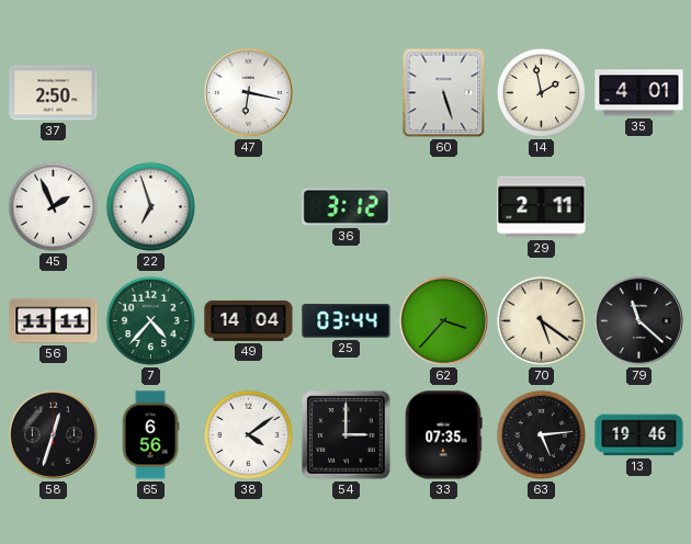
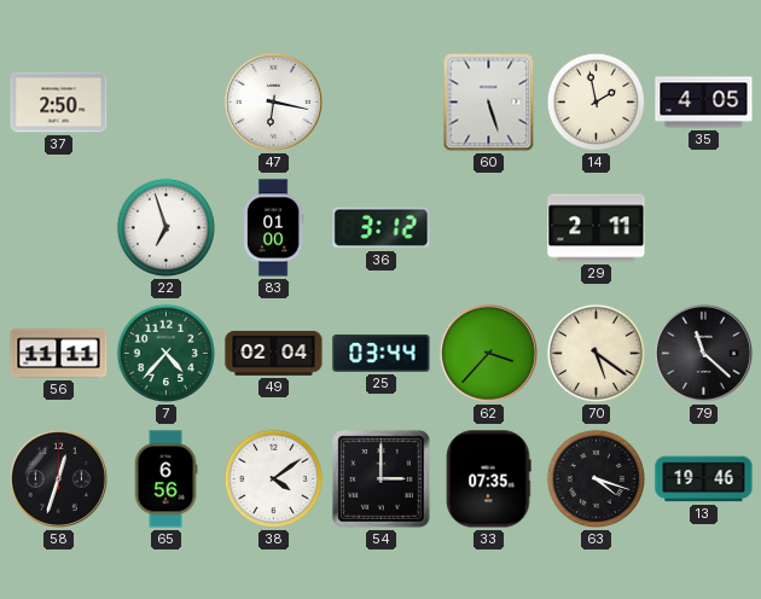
35: 4:01 -> 4:05 (704, 103)
45: 1:56 -> none (54, 207)
83: none -> 01:00 (273, 228)
49: 14:04 -> 02:04 (274, 353)
63: 5:14 -> 4:18 (597, 479)
